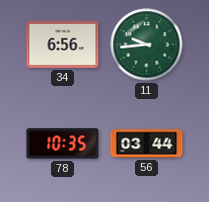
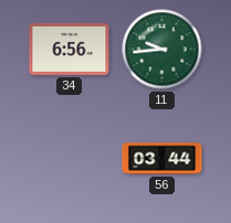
78: 10:35 -> none (63, 144)
